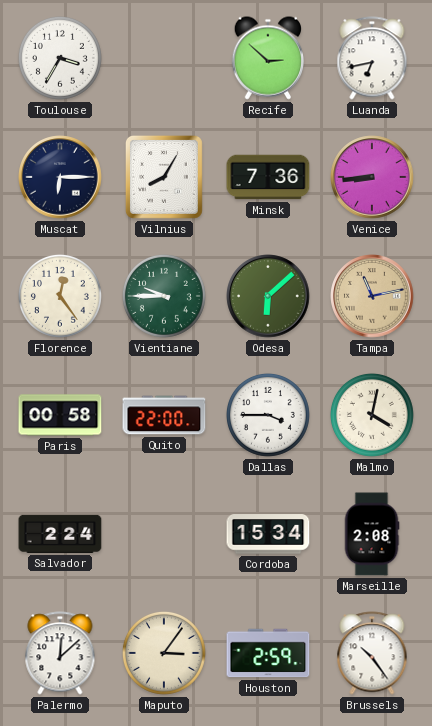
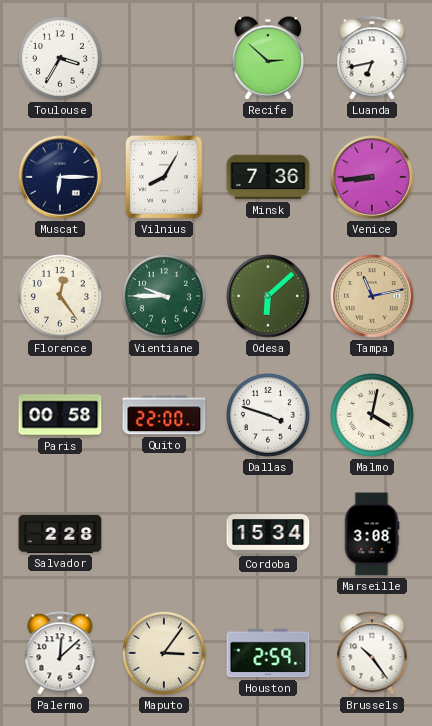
Dallas: 3:45 -> 3:48 (268, 415)
Salvador: 2:24 -> 2:28 (60, 534)
Marseille: 2:08 -> 3:08 (372, 534)
